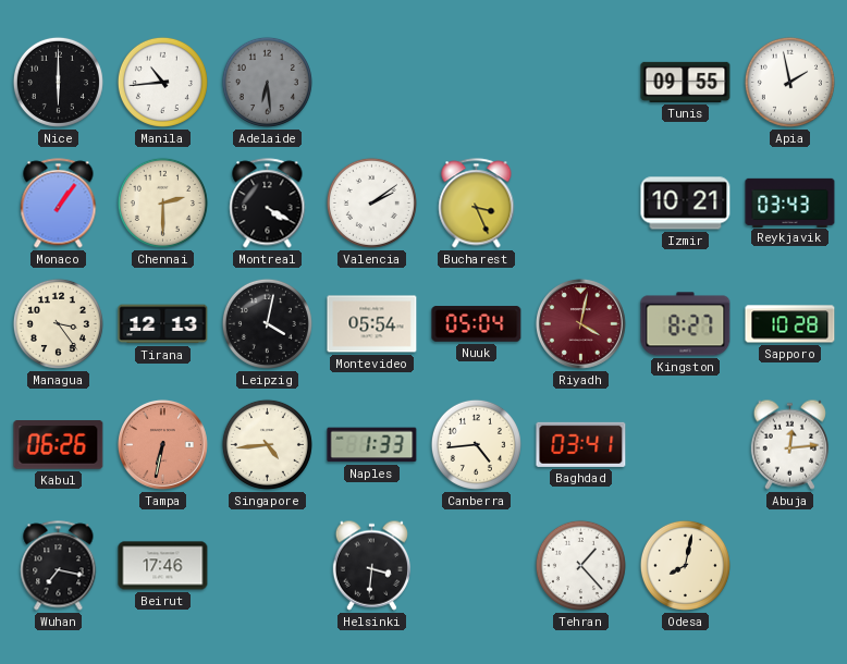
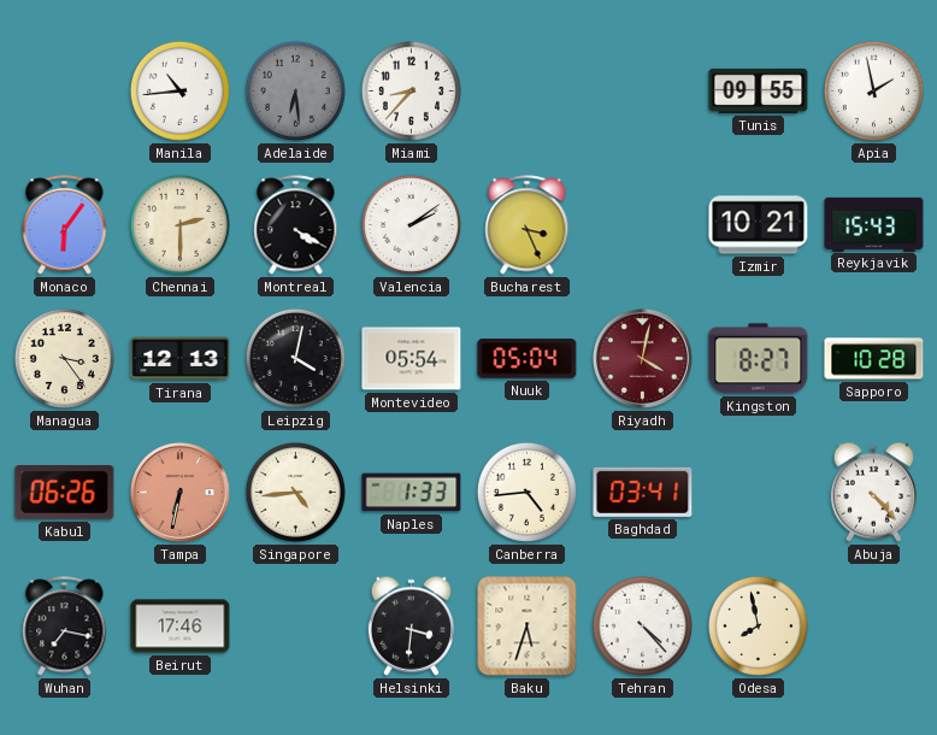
Nice: 6:00 -> none (58, 82)
Miami: none -> 8:37 (411, 90)
Monaco: 1:06 -> 6:06 (65, 225)
Reykjavik: 03:43 -> 15:43 (874, 224)
Abuja: 12:14 -> 4:23 (873, 492)
Baku: none -> 5:33 (528, 627)
Tehran: 1:23 -> 4:23 (642, 625)
Odesa: 8:02 -> 7:58 (758, 625)
